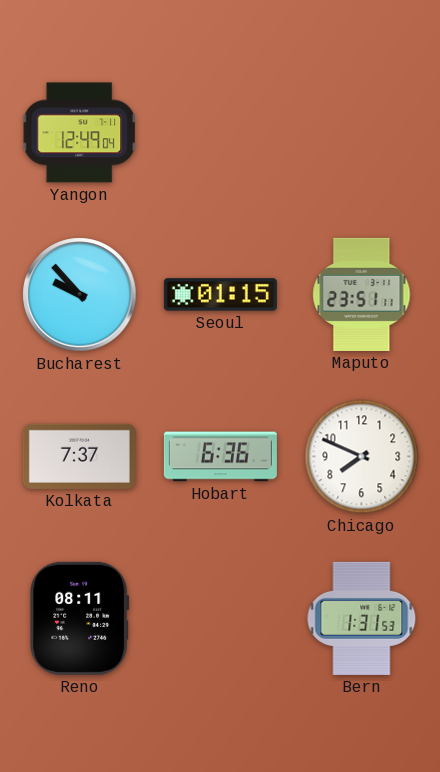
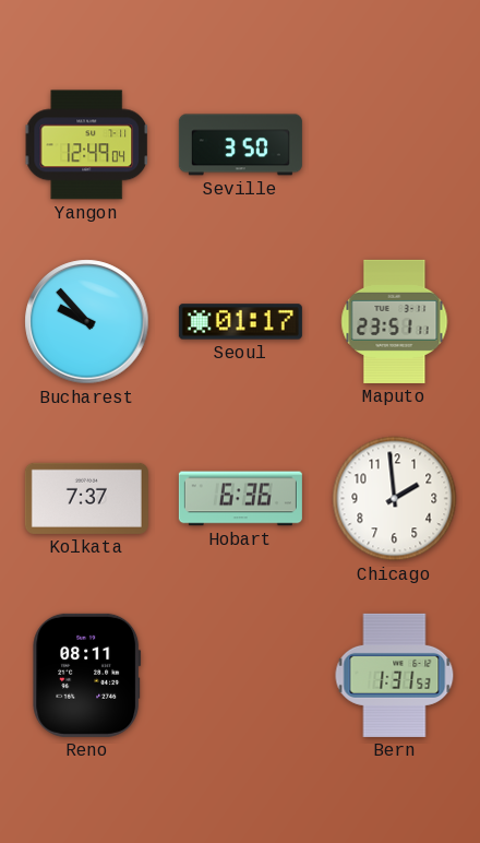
Seville: none -> 3:50 (240, 145)
Seoul: 01:15 -> 01:17 (240, 322)
Chicago: 7:49 -> 1:59 (395, 499)
